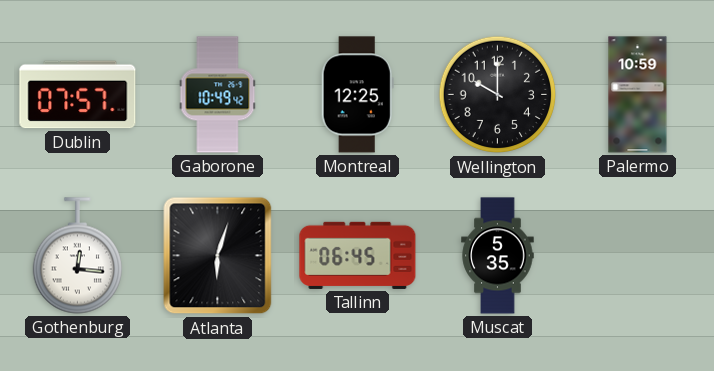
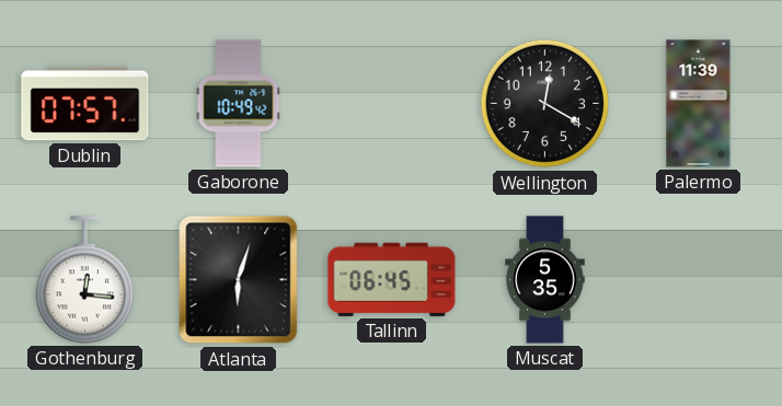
Montreal: 12:25 -> none (357, 95)
Wellington: 10:00 -> 12:20 (545, 104)
Palermo: 10:59 -> 11:39 (699, 104)
